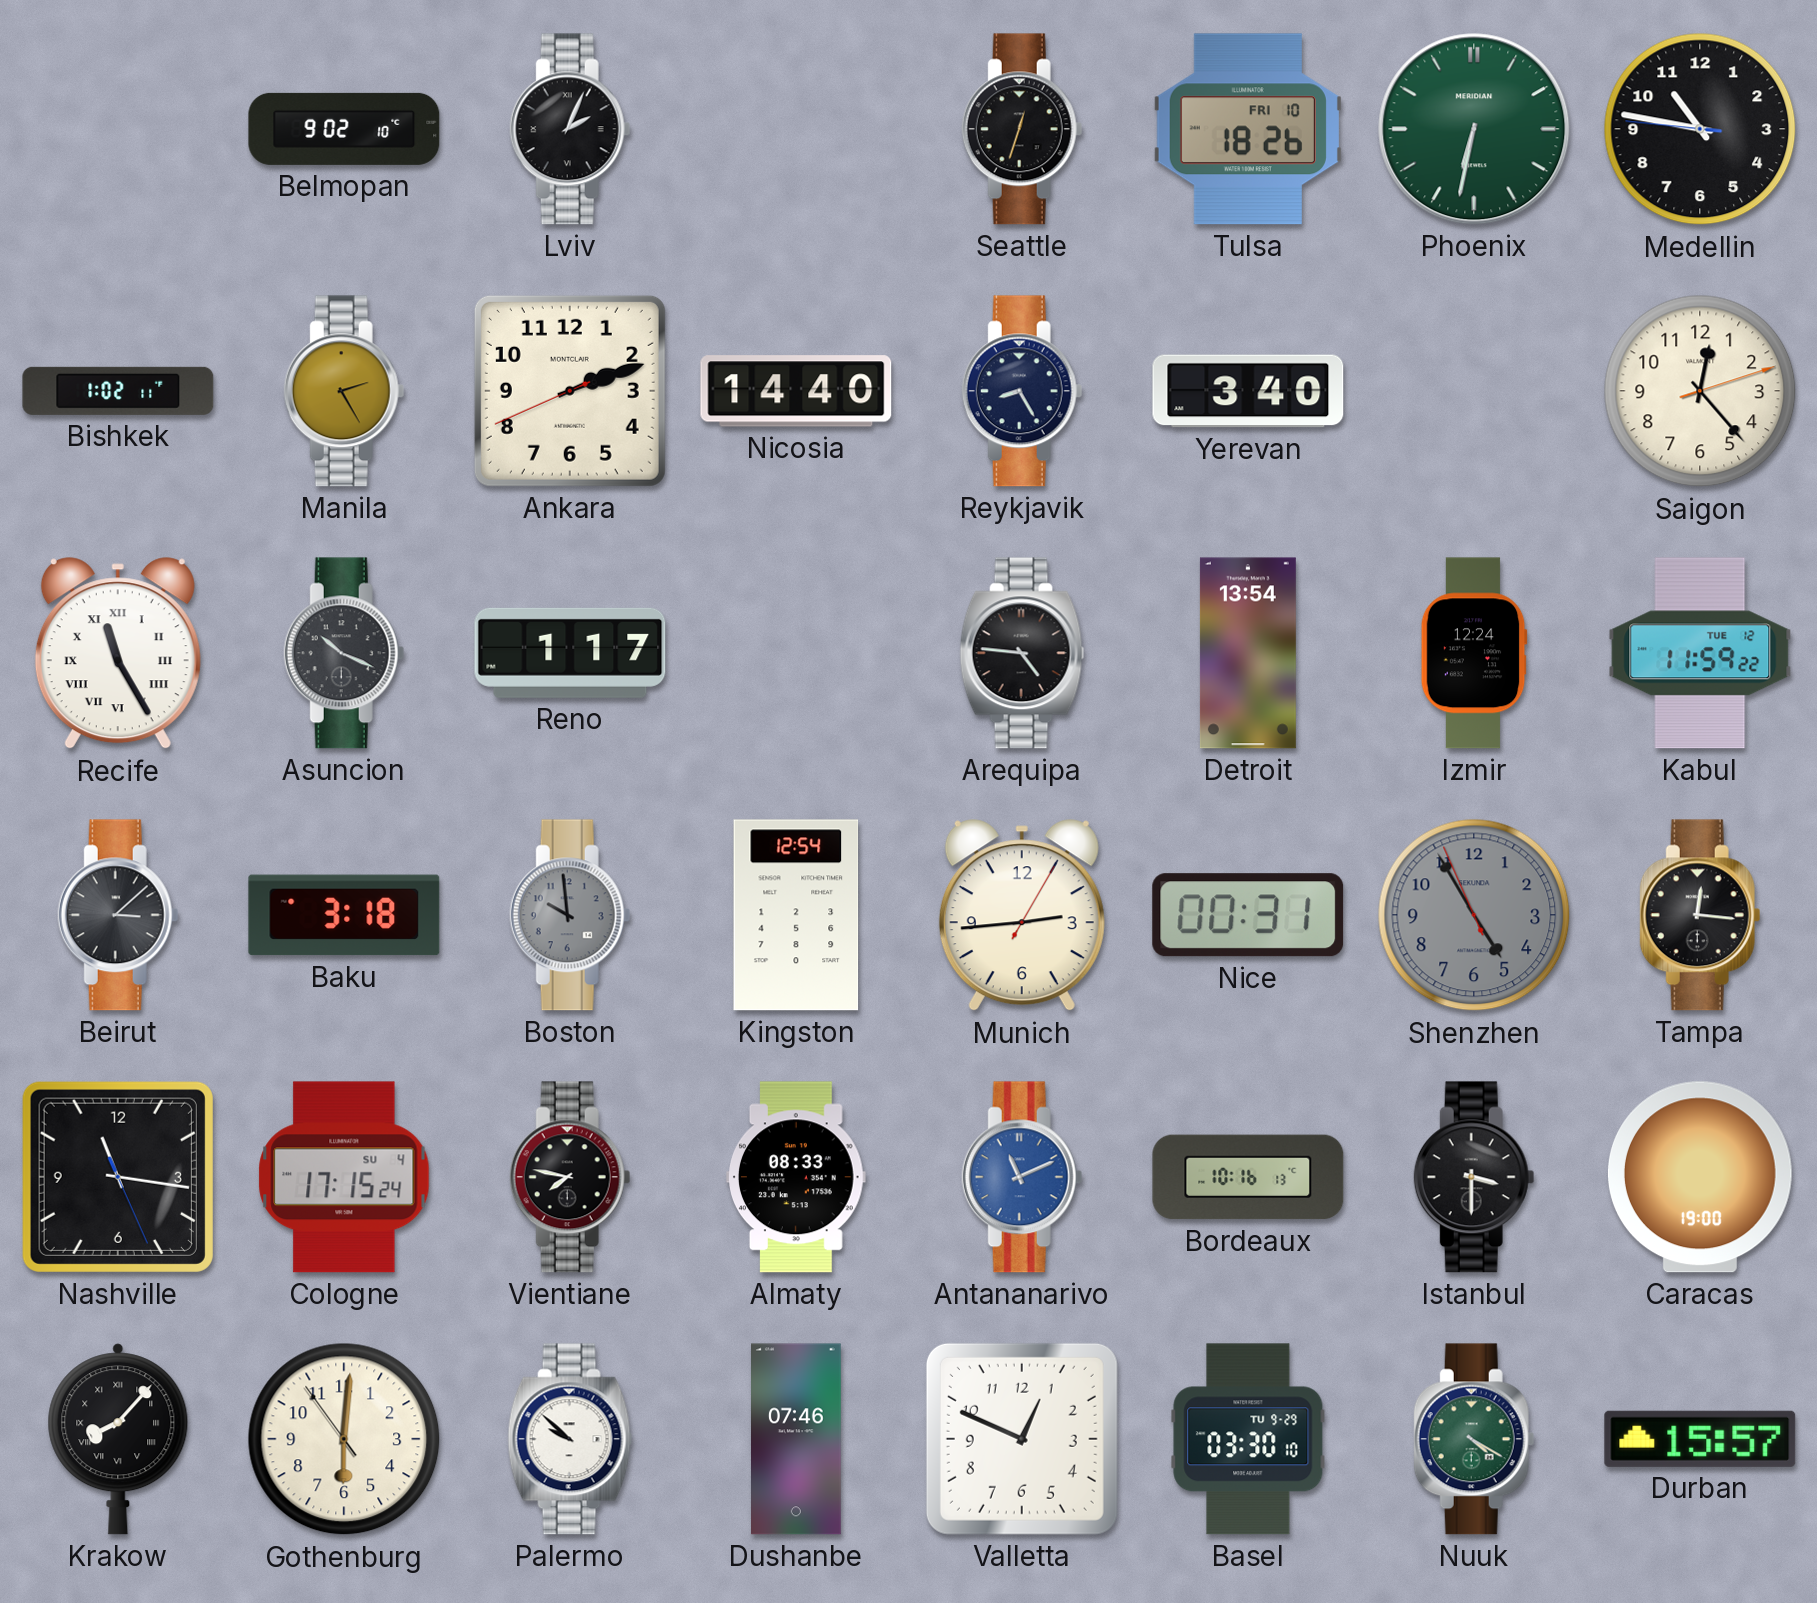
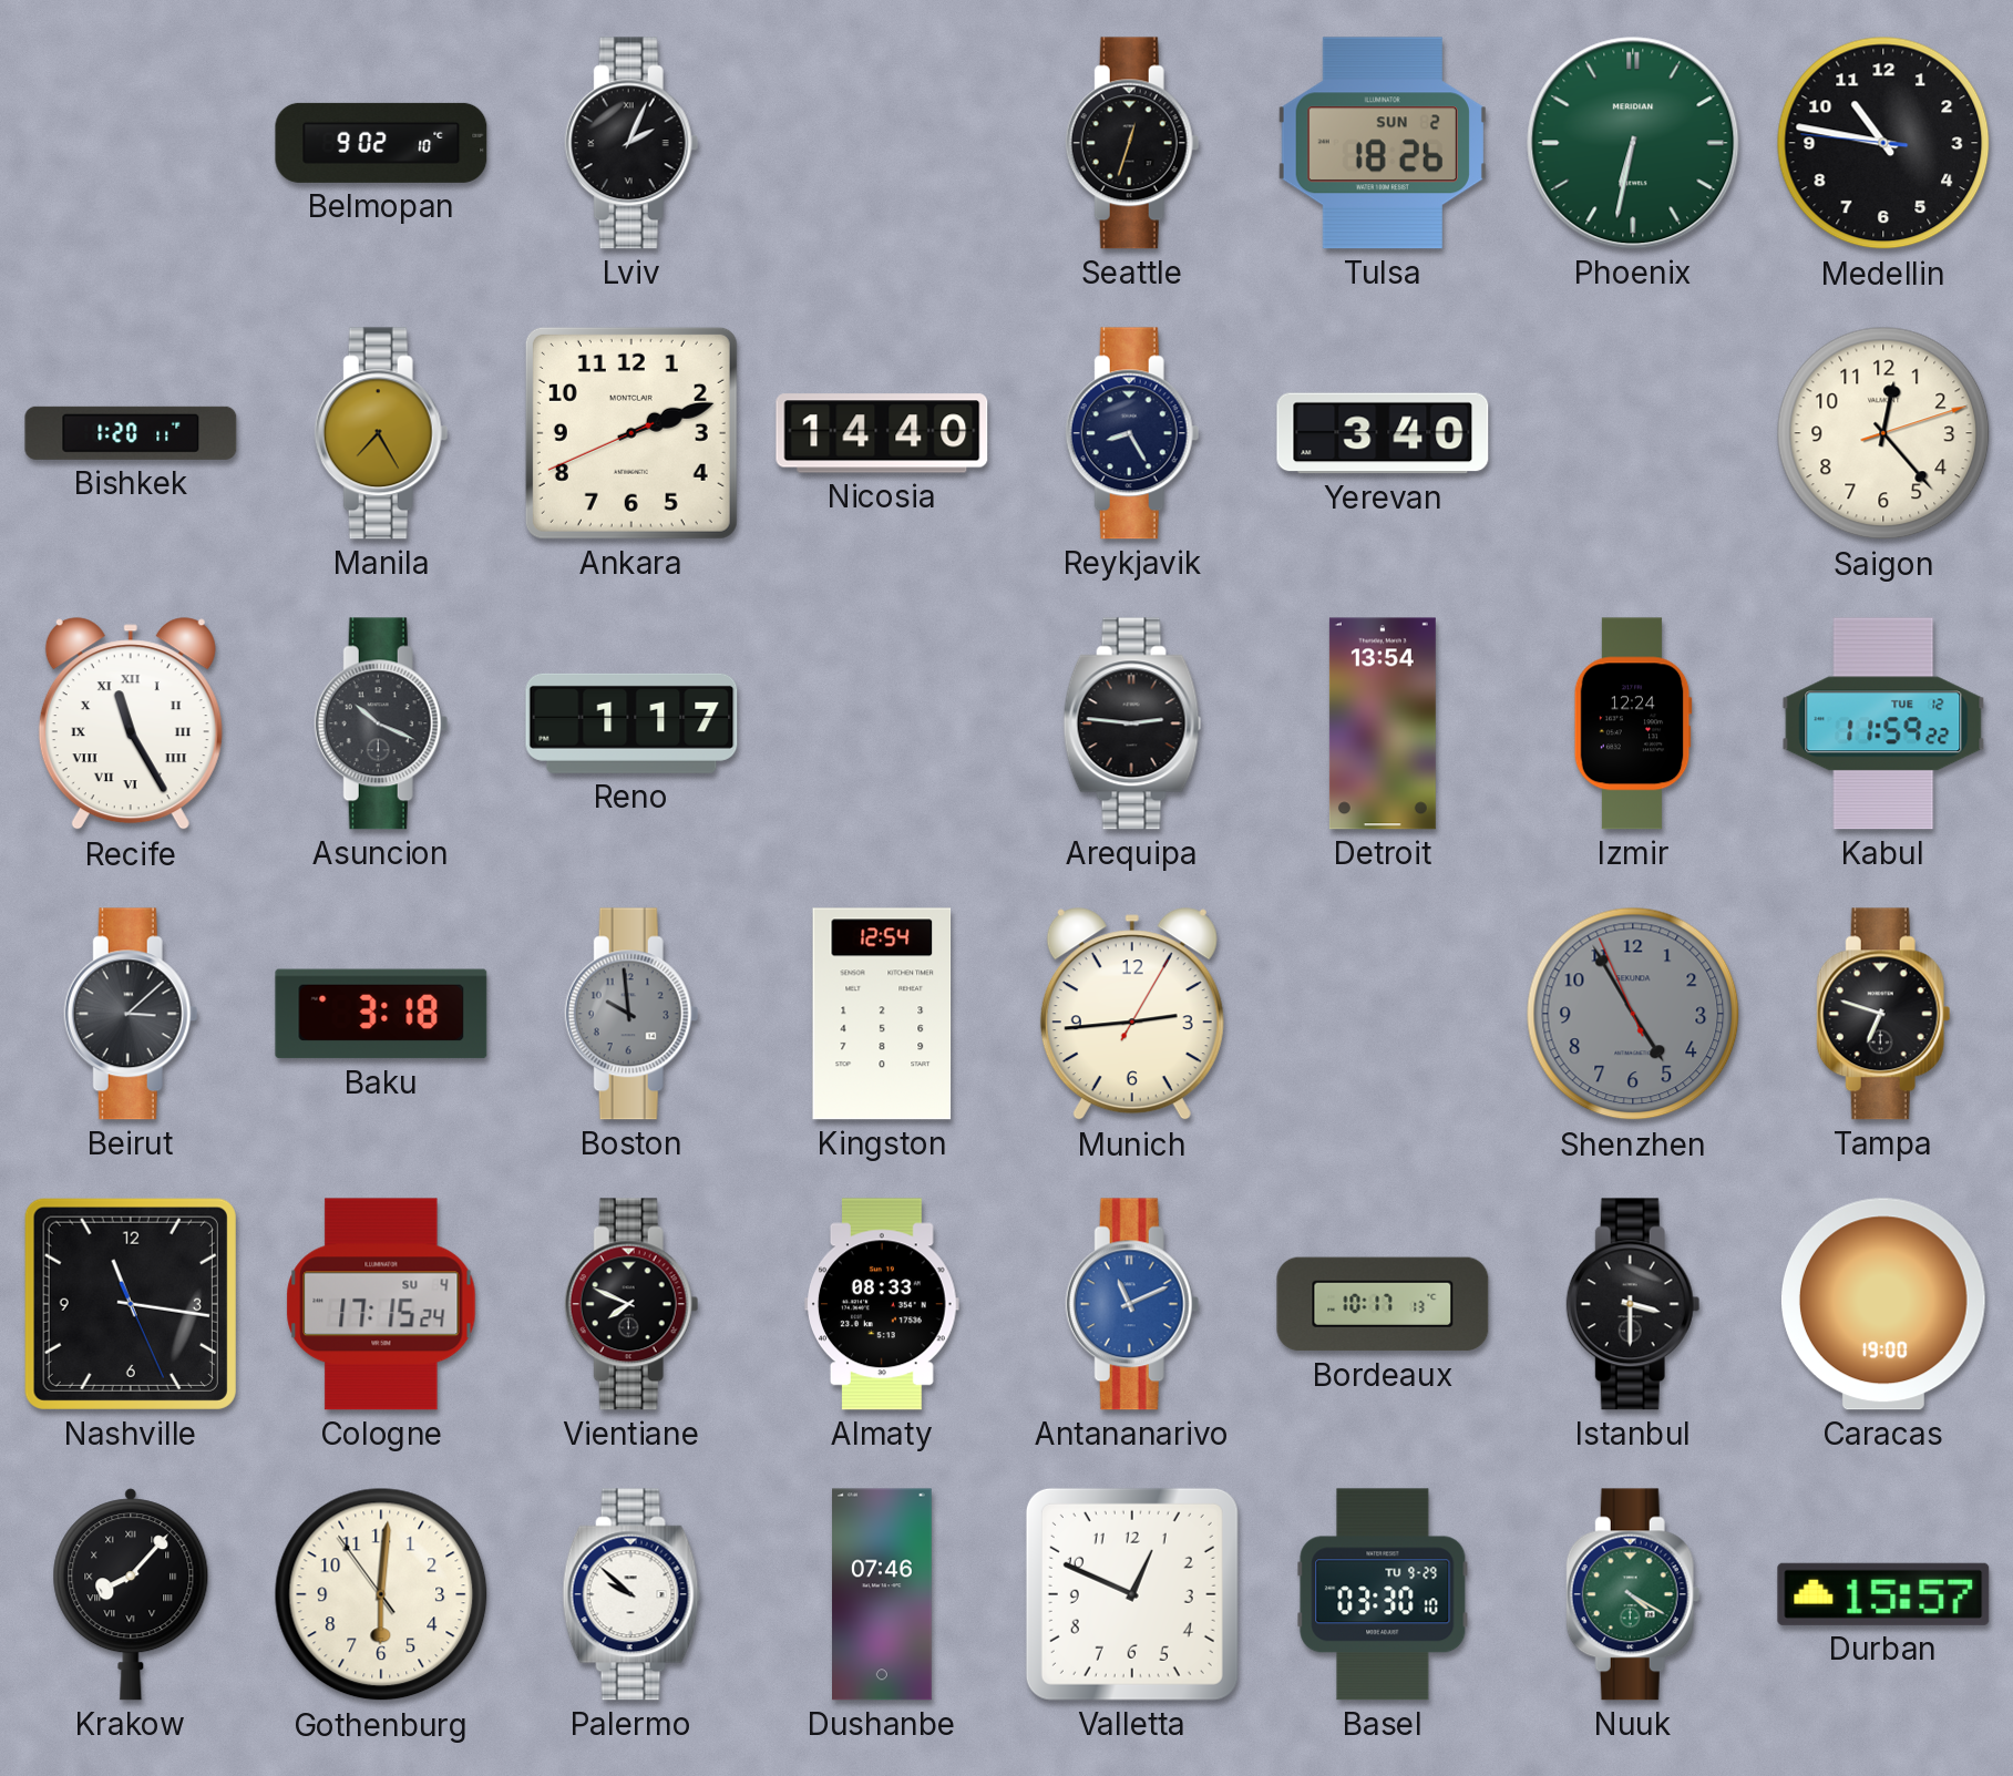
Tulsa date: FRI 10 -> SUN 2 (1383, 143)
Bishkek: 1:02 -> 1:20 (131, 433)
Manila: 2:25 -> 7:25 (381, 433)
Arequipa: 4:46 -> 2:46 (1132, 723)
Nice: 00:31 -> none (1248, 915)
Tampa: 12:16 -> 6:48 (1883, 1014)
Vientiane: 7:47 -> 7:49 (631, 1304)
Bordeaux: 10:16 -> 10:17 (1383, 1304)
